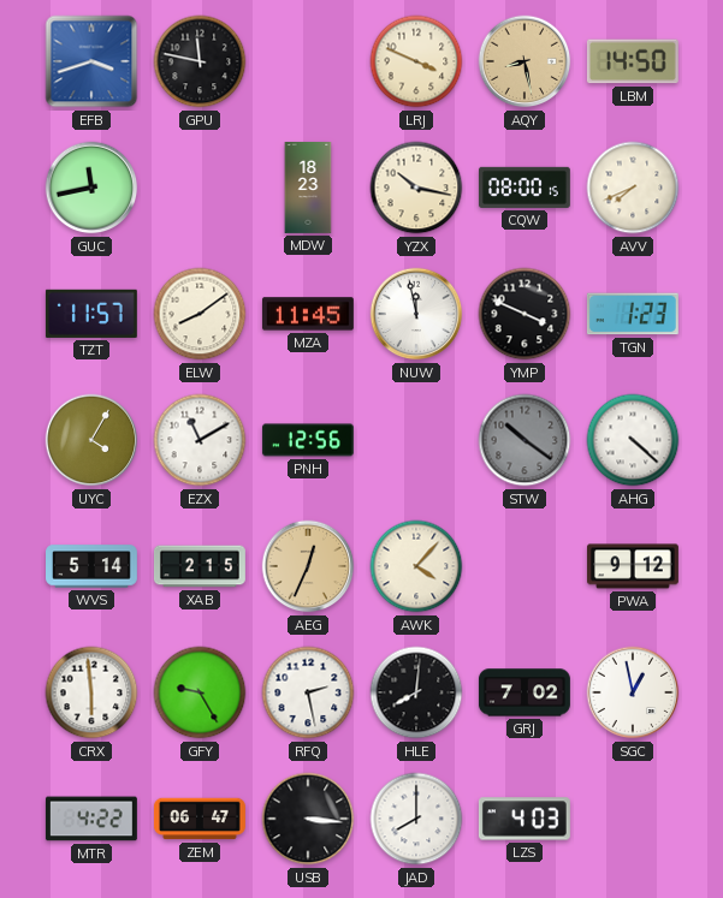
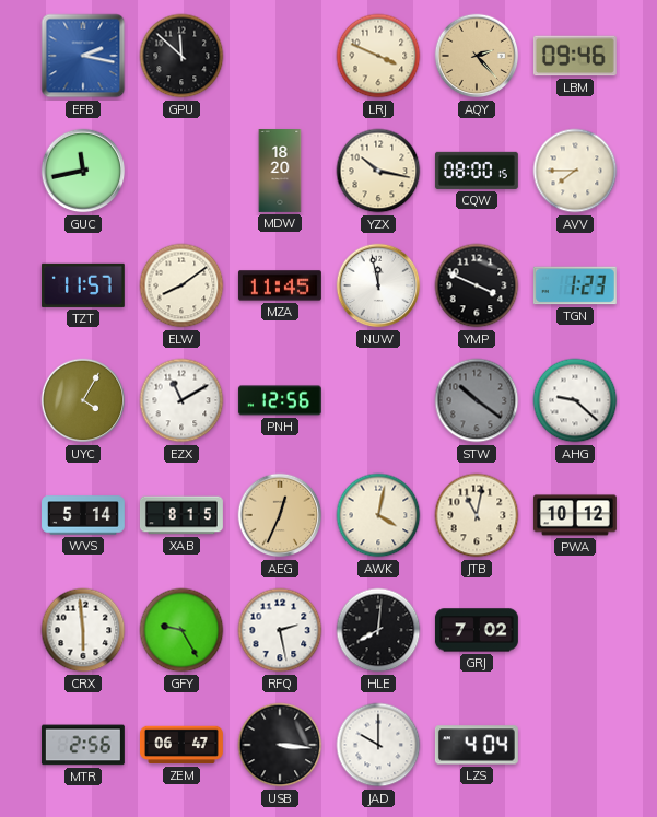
EFB: 3:42 -> 2:17 (83, 56)
GPU: 11:47 -> 11:52 (181, 56)
AQY: 8:28 -> 2:23 (477, 56)
LBM: 14:50 -> 09:46 (575, 56)
MDW: 18:23 -> 18:20 (280, 172)
AVV: 7:41 -> 7:45 (575, 171)
AHG: 4:22 -> 9:22 (575, 400)
XAB: 2:15 -> 8:15 (181, 515)
AWK: 4:07 -> 4:02 (378, 515)
JTB: none -> 11:02 (477, 515)
PWA: 9:12 -> 10:12 (575, 515)
SGC: 12:58 -> none (633, 692)
MTR: 4:22 -> 2:56 (83, 745)
JAD: 8:00 -> 10:00 (378, 745)
LZS: 4:03 -> 4:04 (477, 745)
